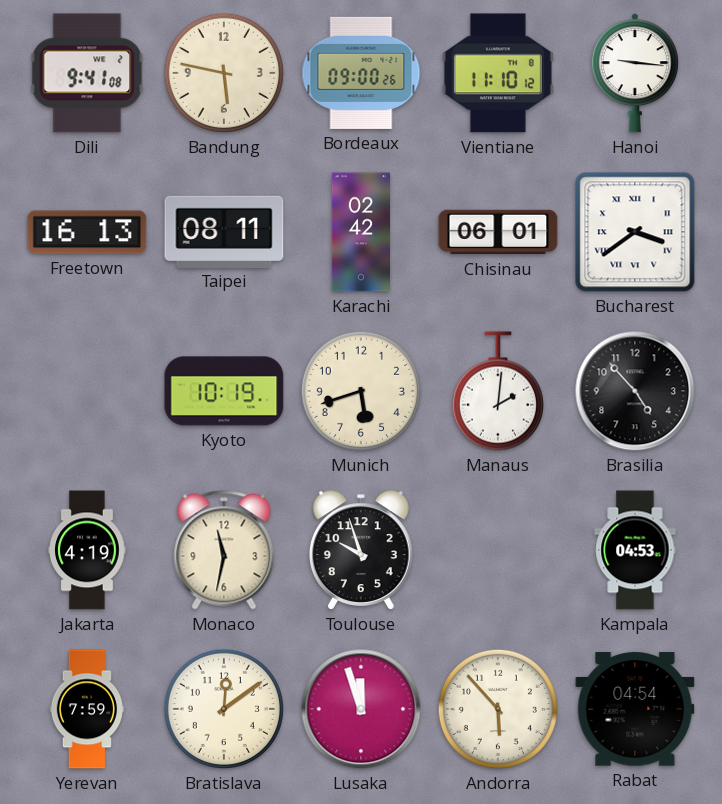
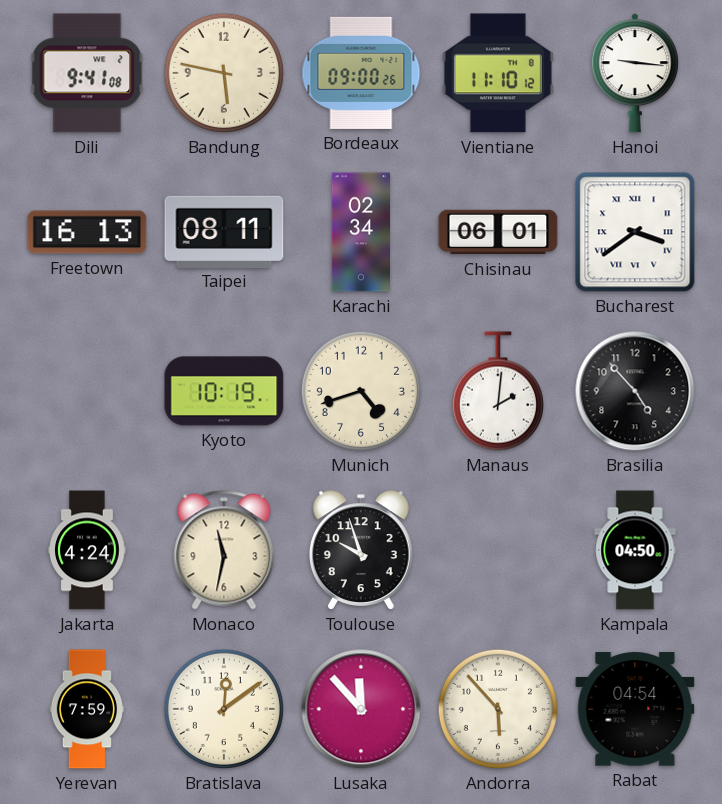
Karachi: 02:42 -> 02:34 (360, 232)
Munich: 5:42 -> 4:42 (361, 391)
Jakarta: 4:19 -> 4:24 (87, 550)
Kampala: 04:53 -> 04:50 (635, 550)
Lusaka: 11:57 -> 11:53 (361, 709)
